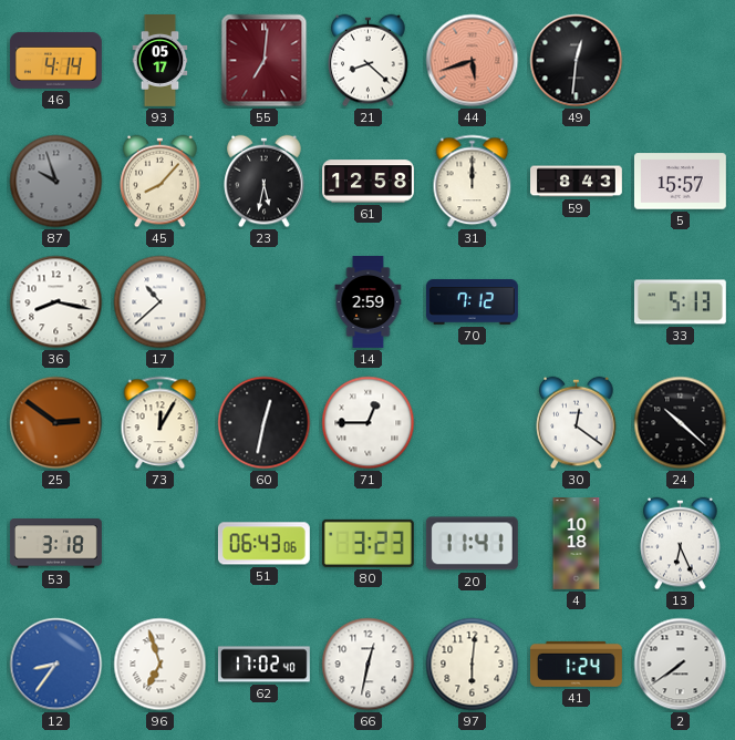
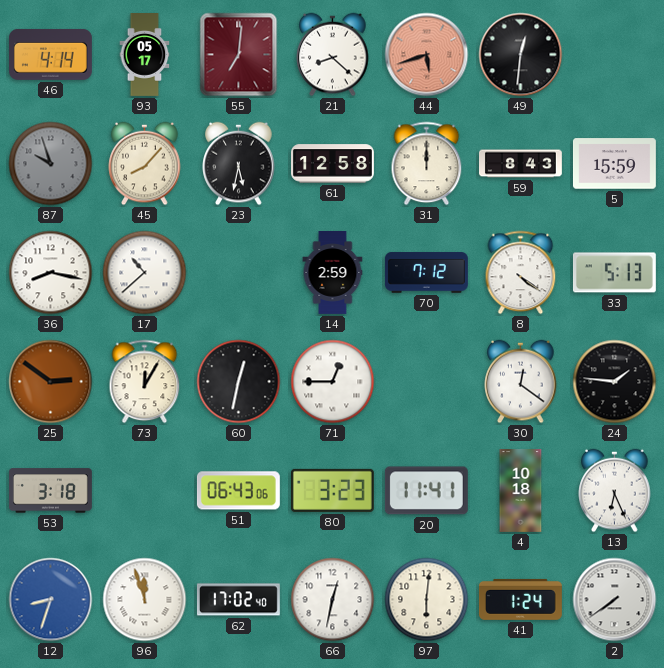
5: 15:57 -> 15:59 (615, 164)
8: none -> 4:21 (521, 273)
24: 10:22 -> 1:46 (615, 382)
12: 8:36 -> 8:33 (51, 600)
96: 6:57 -> 11:57 (145, 600)
